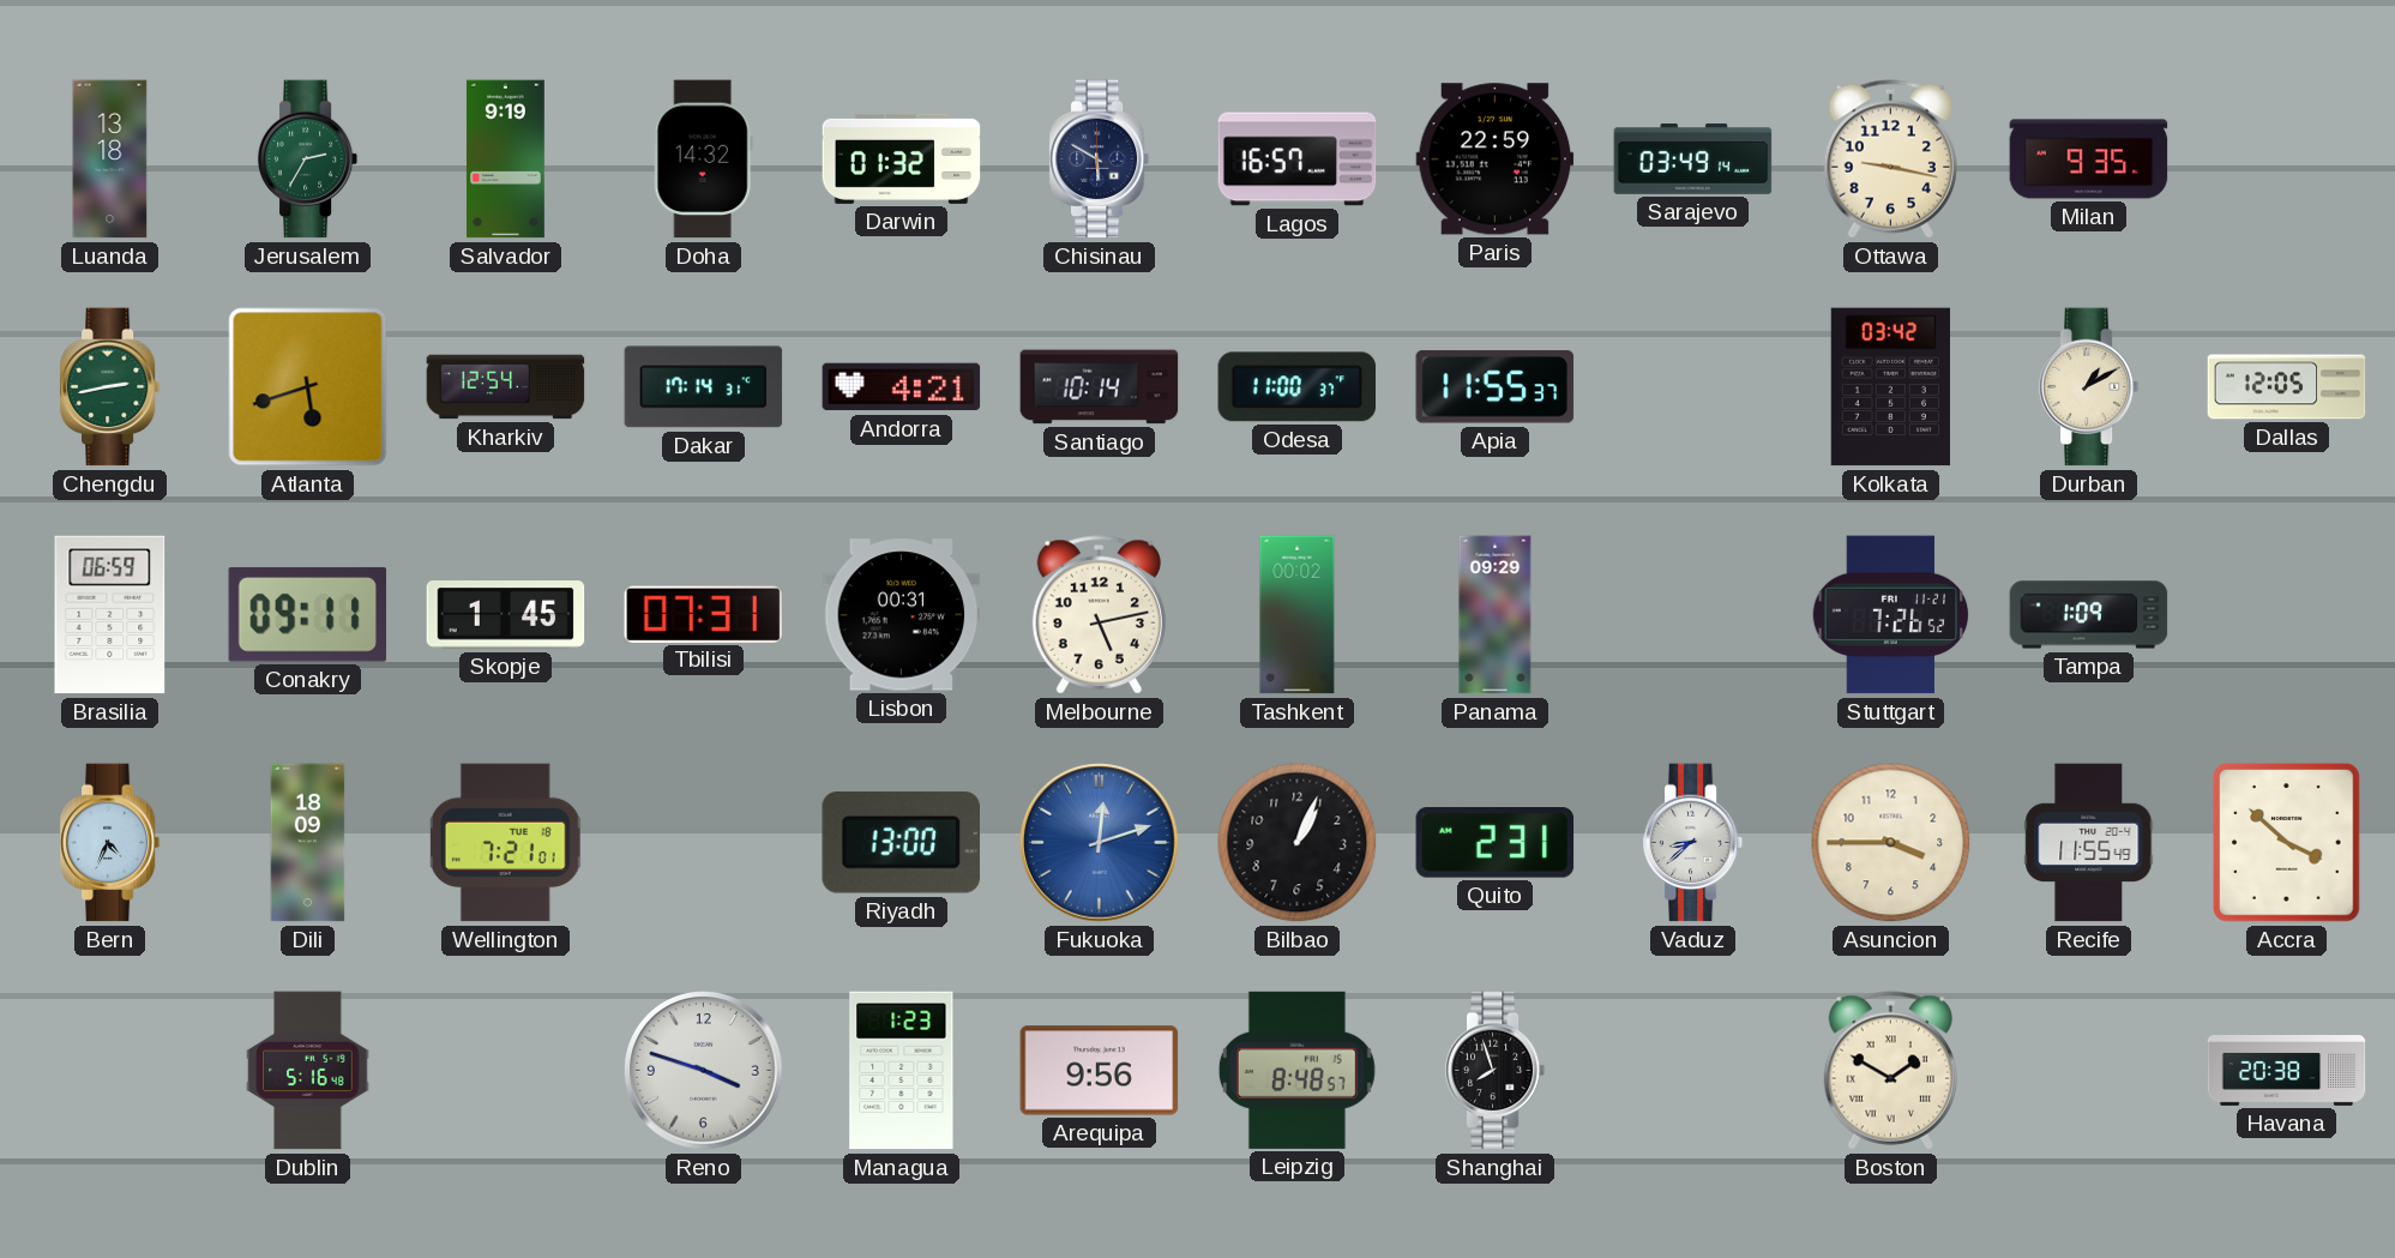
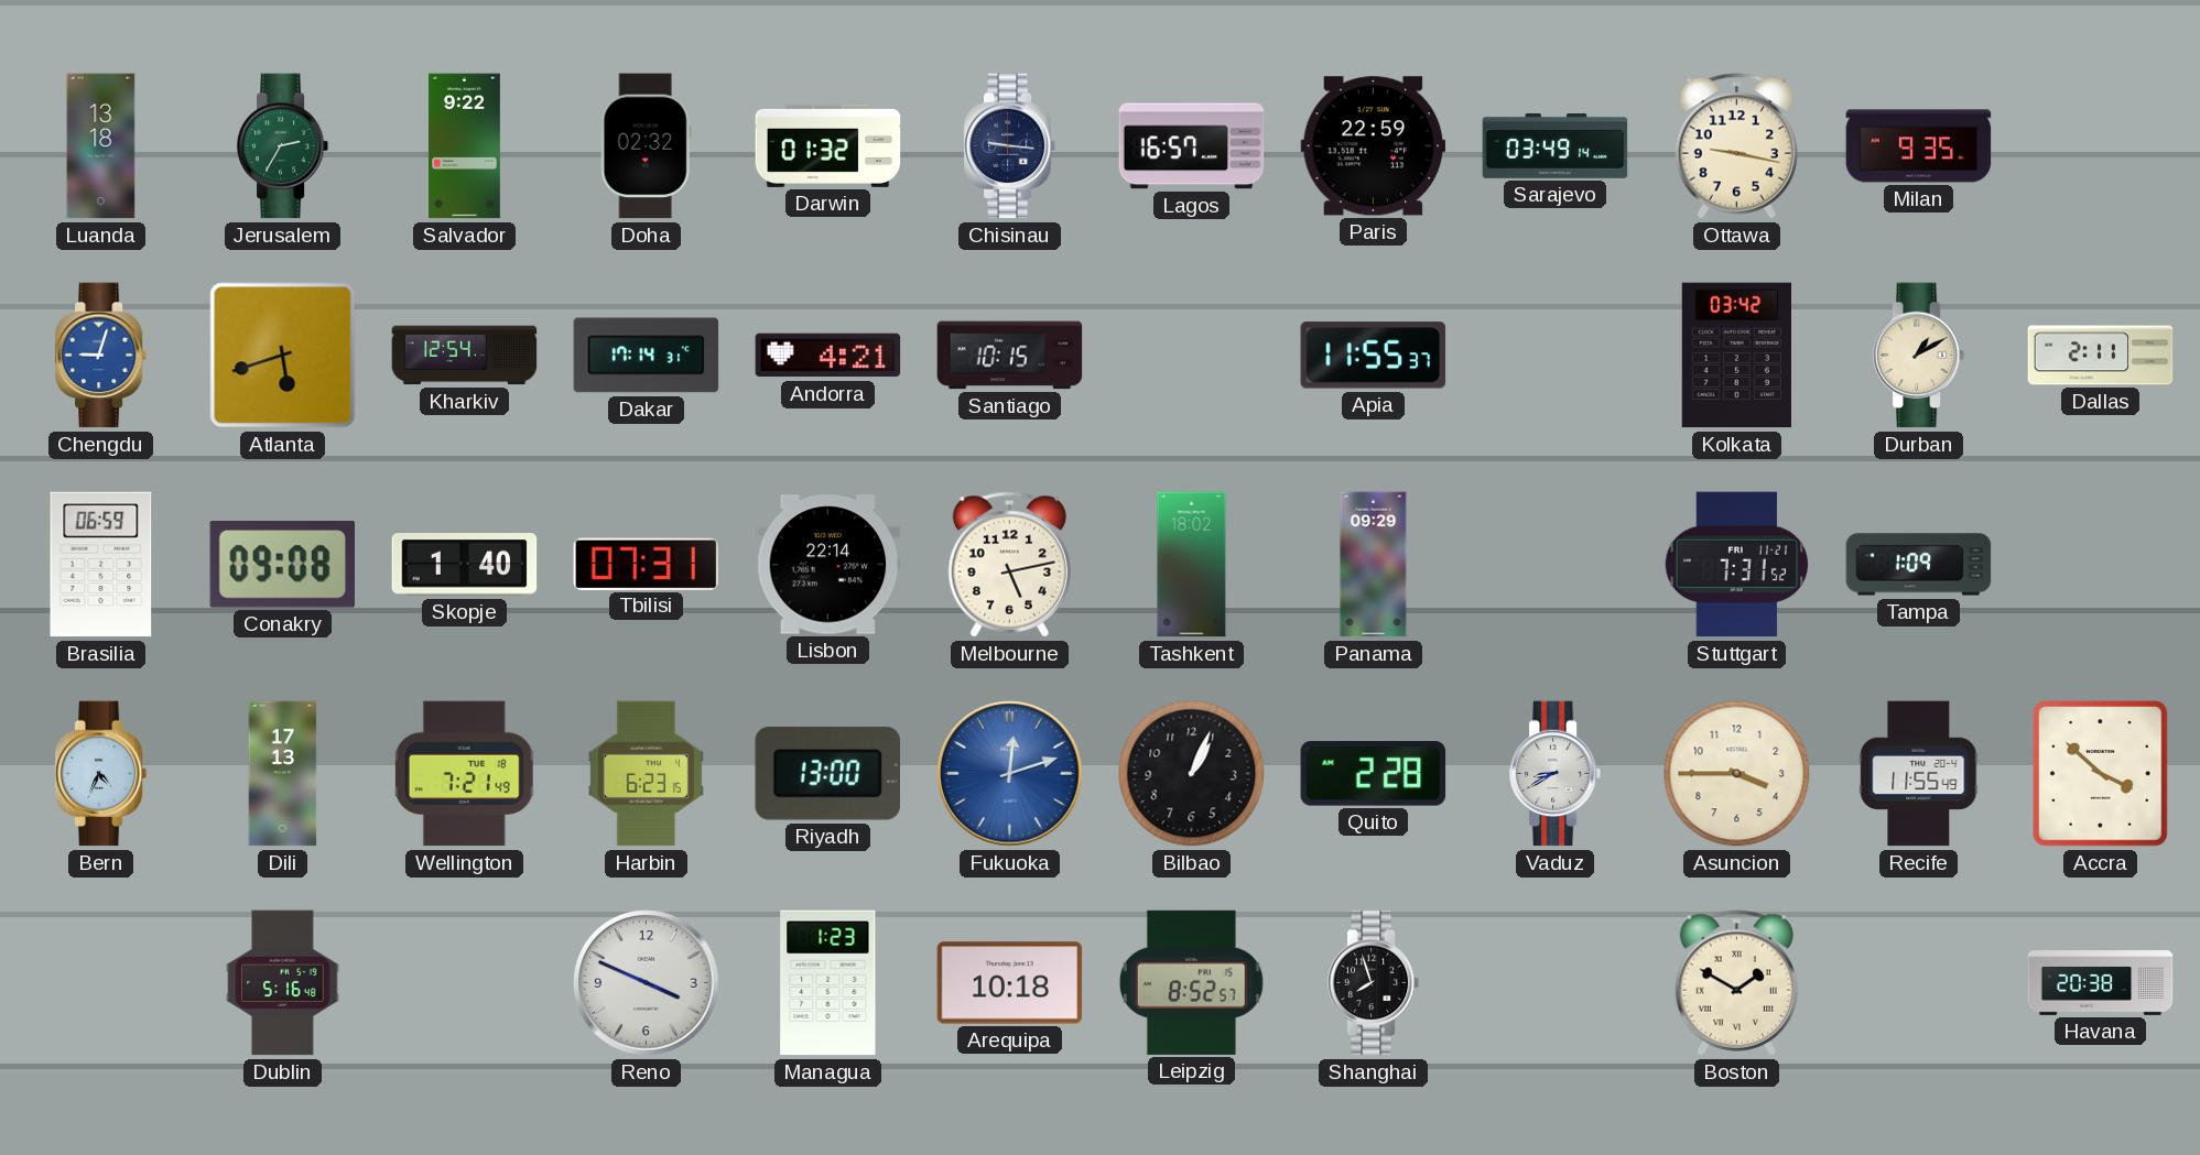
Salvador: 9:19 -> 9:22 (464, 146)
Doha: 14:32 -> 02:32 (646, 146)
Chisinau: 5:50 -> 9:16 (1010, 146)
Chengdu: 2:43 -> 9:03 (101, 356)
Chengdu dial: green -> blue (101, 356)
Santiago: 10:14 -> 10:15 (1010, 356)
Odesa: 11:00 -> none (1298, 387)
Dallas: 12:05 -> 2:11 (2101, 356)
Conakry: 09:11 -> 09:08 (283, 564)
Skopje: 1:45 -> 1:40 (465, 565)
Lisbon: 00:31 -> 22:14 (828, 565)
Tashkent: 00:02 -> 18:02 (1192, 565)
Stuttgart: 7:26 -> 7:31 (1737, 565)
Dili: 18:09 -> 17:13 (283, 774)
Wellington: 7:21:01 -> 7:21:49 (465, 774)
Harbin: none -> 6:23 (646, 774)
Quito: 2:31 -> 2:28 (1374, 774)
Vaduz: 8:38 -> 8:40 (1556, 774)
Reno: 3:48 -> 3:49 (647, 983)
Arequipa: 9:56 -> 10:18 (1010, 983)
Leipzig: 8:48 -> 8:52 (1191, 982)
